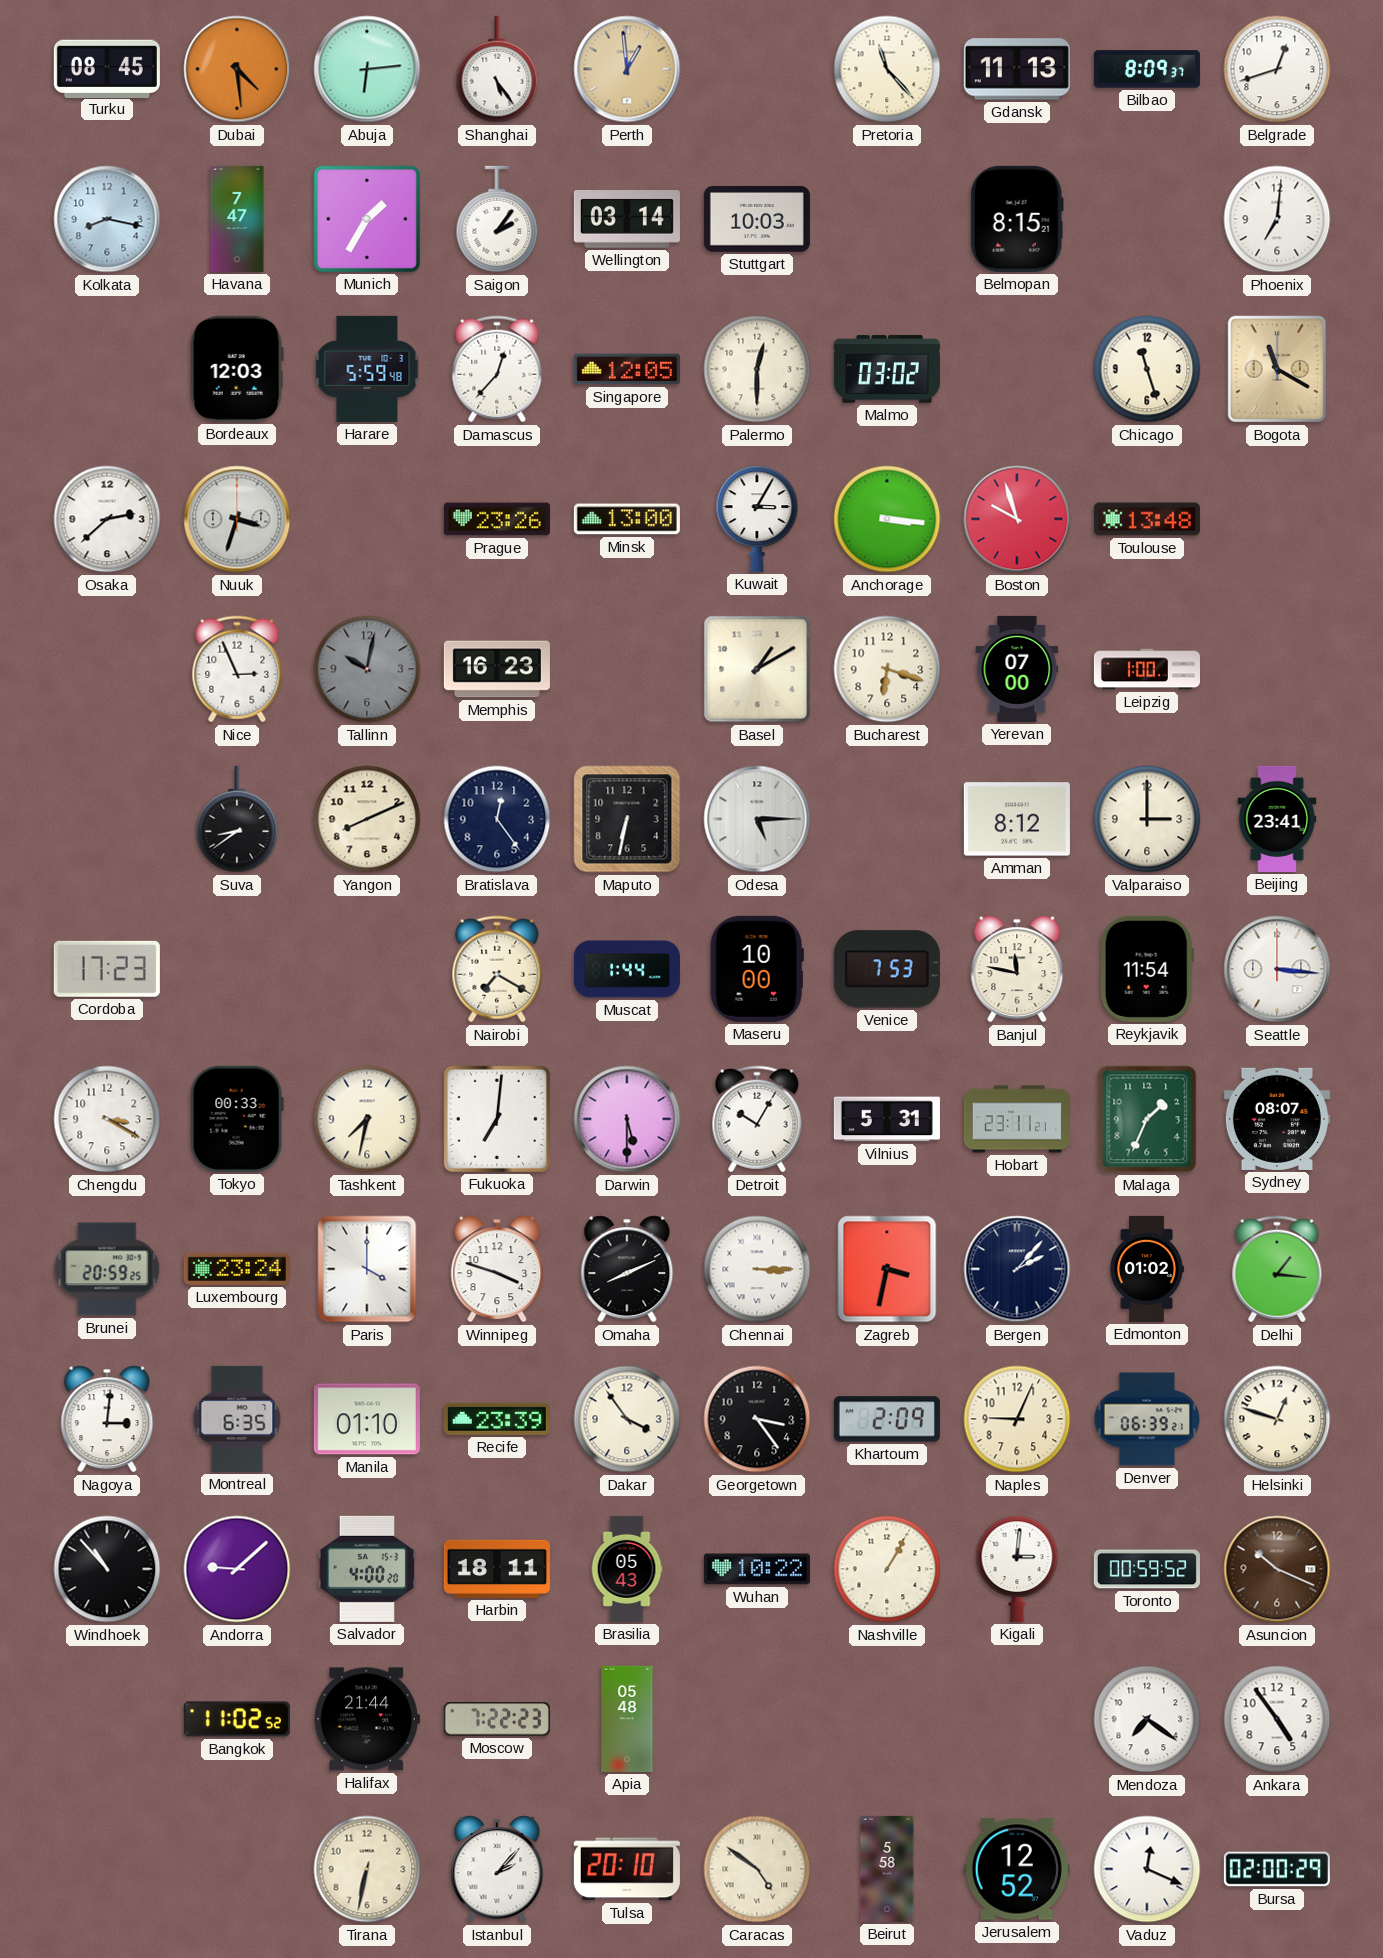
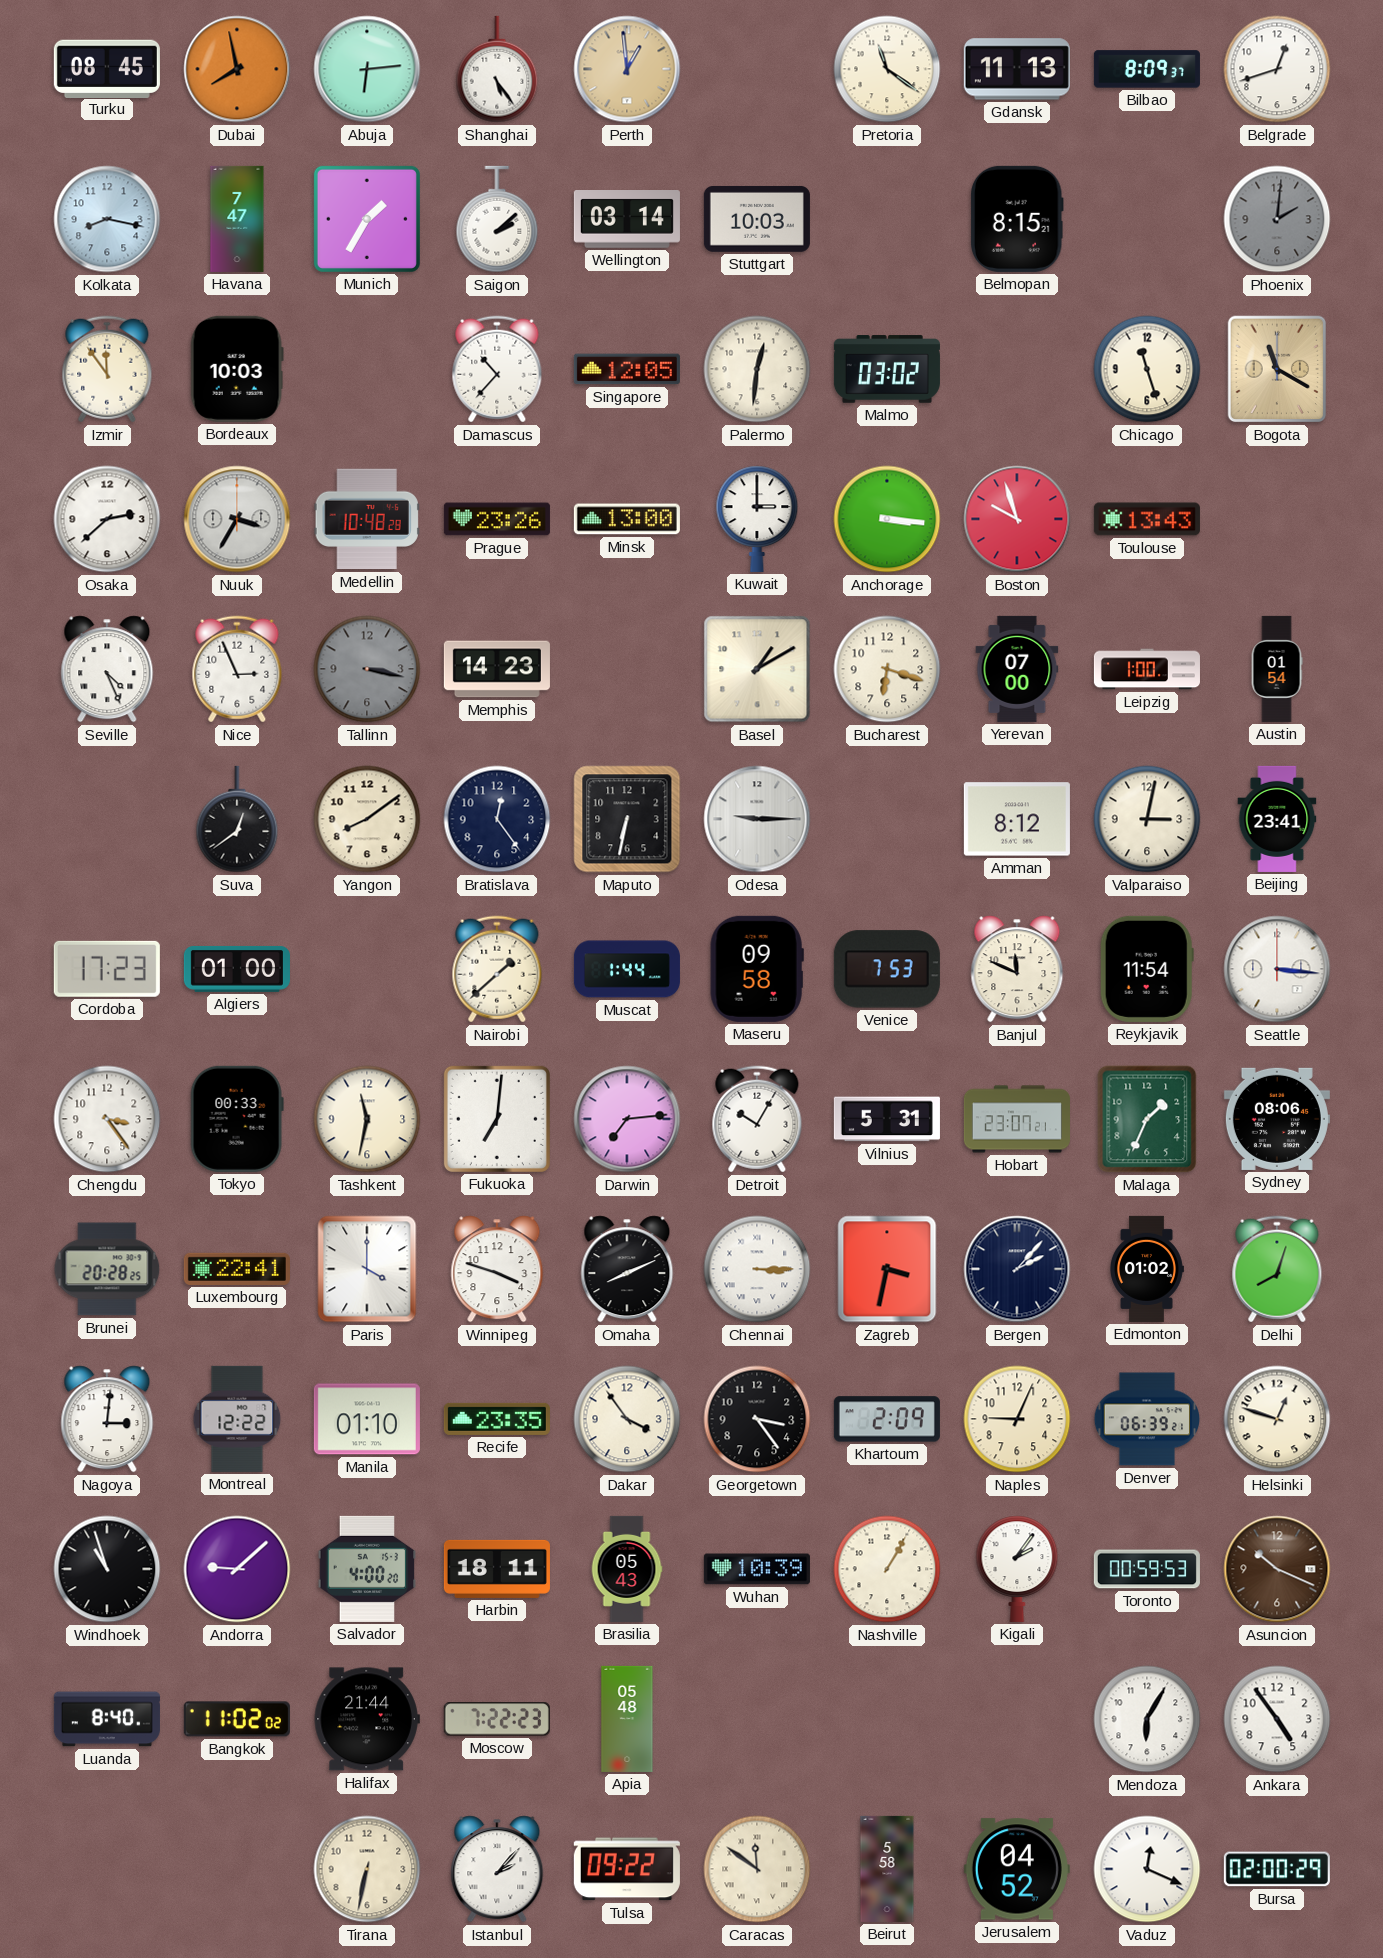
Dubai: 4:29 -> 7:58 (237, 69)
Pretoria: 11:23 -> 11:21 (887, 69)
Saigon: 2:06 -> 2:08 (497, 219)
Phoenix: 7:01 -> 2:01 (1277, 219)
Phoenix dial: white -> grey (1277, 219)
Izmir: none -> 11:54 (107, 369)
Bordeaux: 12:03 -> 10:03 (237, 369)
Harare: 5:59 -> none (367, 369)
Damascus: 12:37 -> 10:37 (497, 369)
Palermo: 12:30 -> 12:31 (757, 369)
Nuuk: 3:33 -> 3:35 (237, 519)
Medellin: none -> 10:48 (367, 519)
Kuwait: 3:05 -> 3:00 (757, 519)
Toulouse: 13:48 -> 13:43 (1147, 519)
Seville: none -> 4:26 (107, 669)
Tallinn: 10:02 -> 3:17 (367, 669)
Memphis: 16:23 -> 14:23 (497, 669)
Austin: none -> 01:54 (1277, 669)
Suva: 8:39 -> 12:39 (237, 819)
Yangon: 8:11 -> 8:09 (367, 819)
Odesa: 5:15 -> 9:15 (757, 819)
Valparaiso: 3:00 -> 3:02 (1147, 819)
Algiers: none -> 01:00 (237, 969)
Nairobi: 7:20 -> 1:38 (497, 969)
Maseru: 10:00 -> 09:58 (757, 969)
Banjul: 11:47 -> 11:49 (1017, 969)
Chengdu: 3:20 -> 3:24 (107, 1119)
Tashkent: 7:32 -> 11:32 (367, 1119)
Darwin: 5:30 -> 7:14 (627, 1119)
Hobart: 23:11 -> 23:07 (1017, 1119)
Sydney: 08:07 -> 08:06 (1277, 1119)
Brunei: 20:59 -> 20:28 (107, 1269)
Luxembourg: 23:24 -> 22:41 (237, 1269)
Delhi: 1:16 -> 8:03 (1277, 1269)
Montreal: 6:35 -> 12:22 (237, 1419)
Recife: 23:39 -> 23:35 (497, 1419)
Windhoek: 10:53 -> 10:57 (107, 1569)
Wuhan: 10:22 -> 10:39 (757, 1569)
Kigali: 3:01 -> 2:06 (1017, 1569)
Toronto: 00:59:52 -> 00:59:53 (1147, 1569)
Luanda: none -> 8:40 (107, 1719)
Bangkok: 11:02:52 -> 11:02:02 (237, 1719)
Mendoza: 7:21 -> 6:05 (1147, 1719)
Tulsa: 20:10 -> 09:22 (627, 1869)
Caracas: 4:51 -> 11:51 (757, 1869)
Jerusalem: 12:52 -> 04:52 (1017, 1869)
